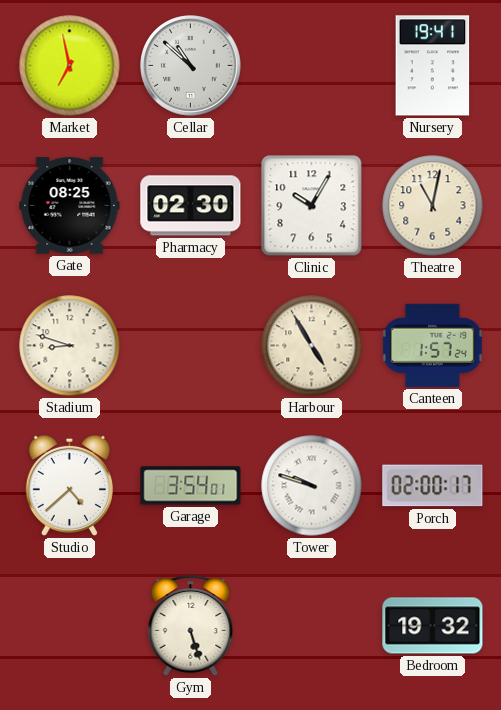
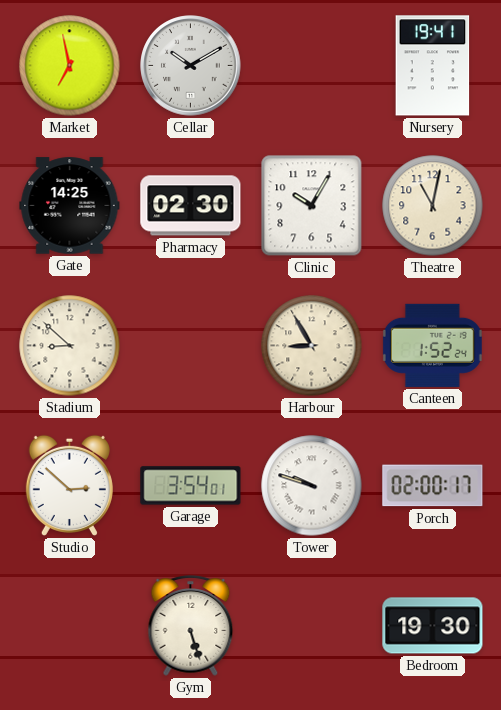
Cellar: 10:52 -> 10:10 (191, 66)
Gate: 08:25 -> 14:25 (70, 206)
Stadium: 8:48 -> 8:52 (70, 346)
Harbour: 4:55 -> 8:55 (312, 346)
Canteen: 1:57 -> 1:52 (432, 345)
Studio: 4:38 -> 2:52 (69, 485)
Bedroom: 19:32 -> 19:30 (433, 626)
